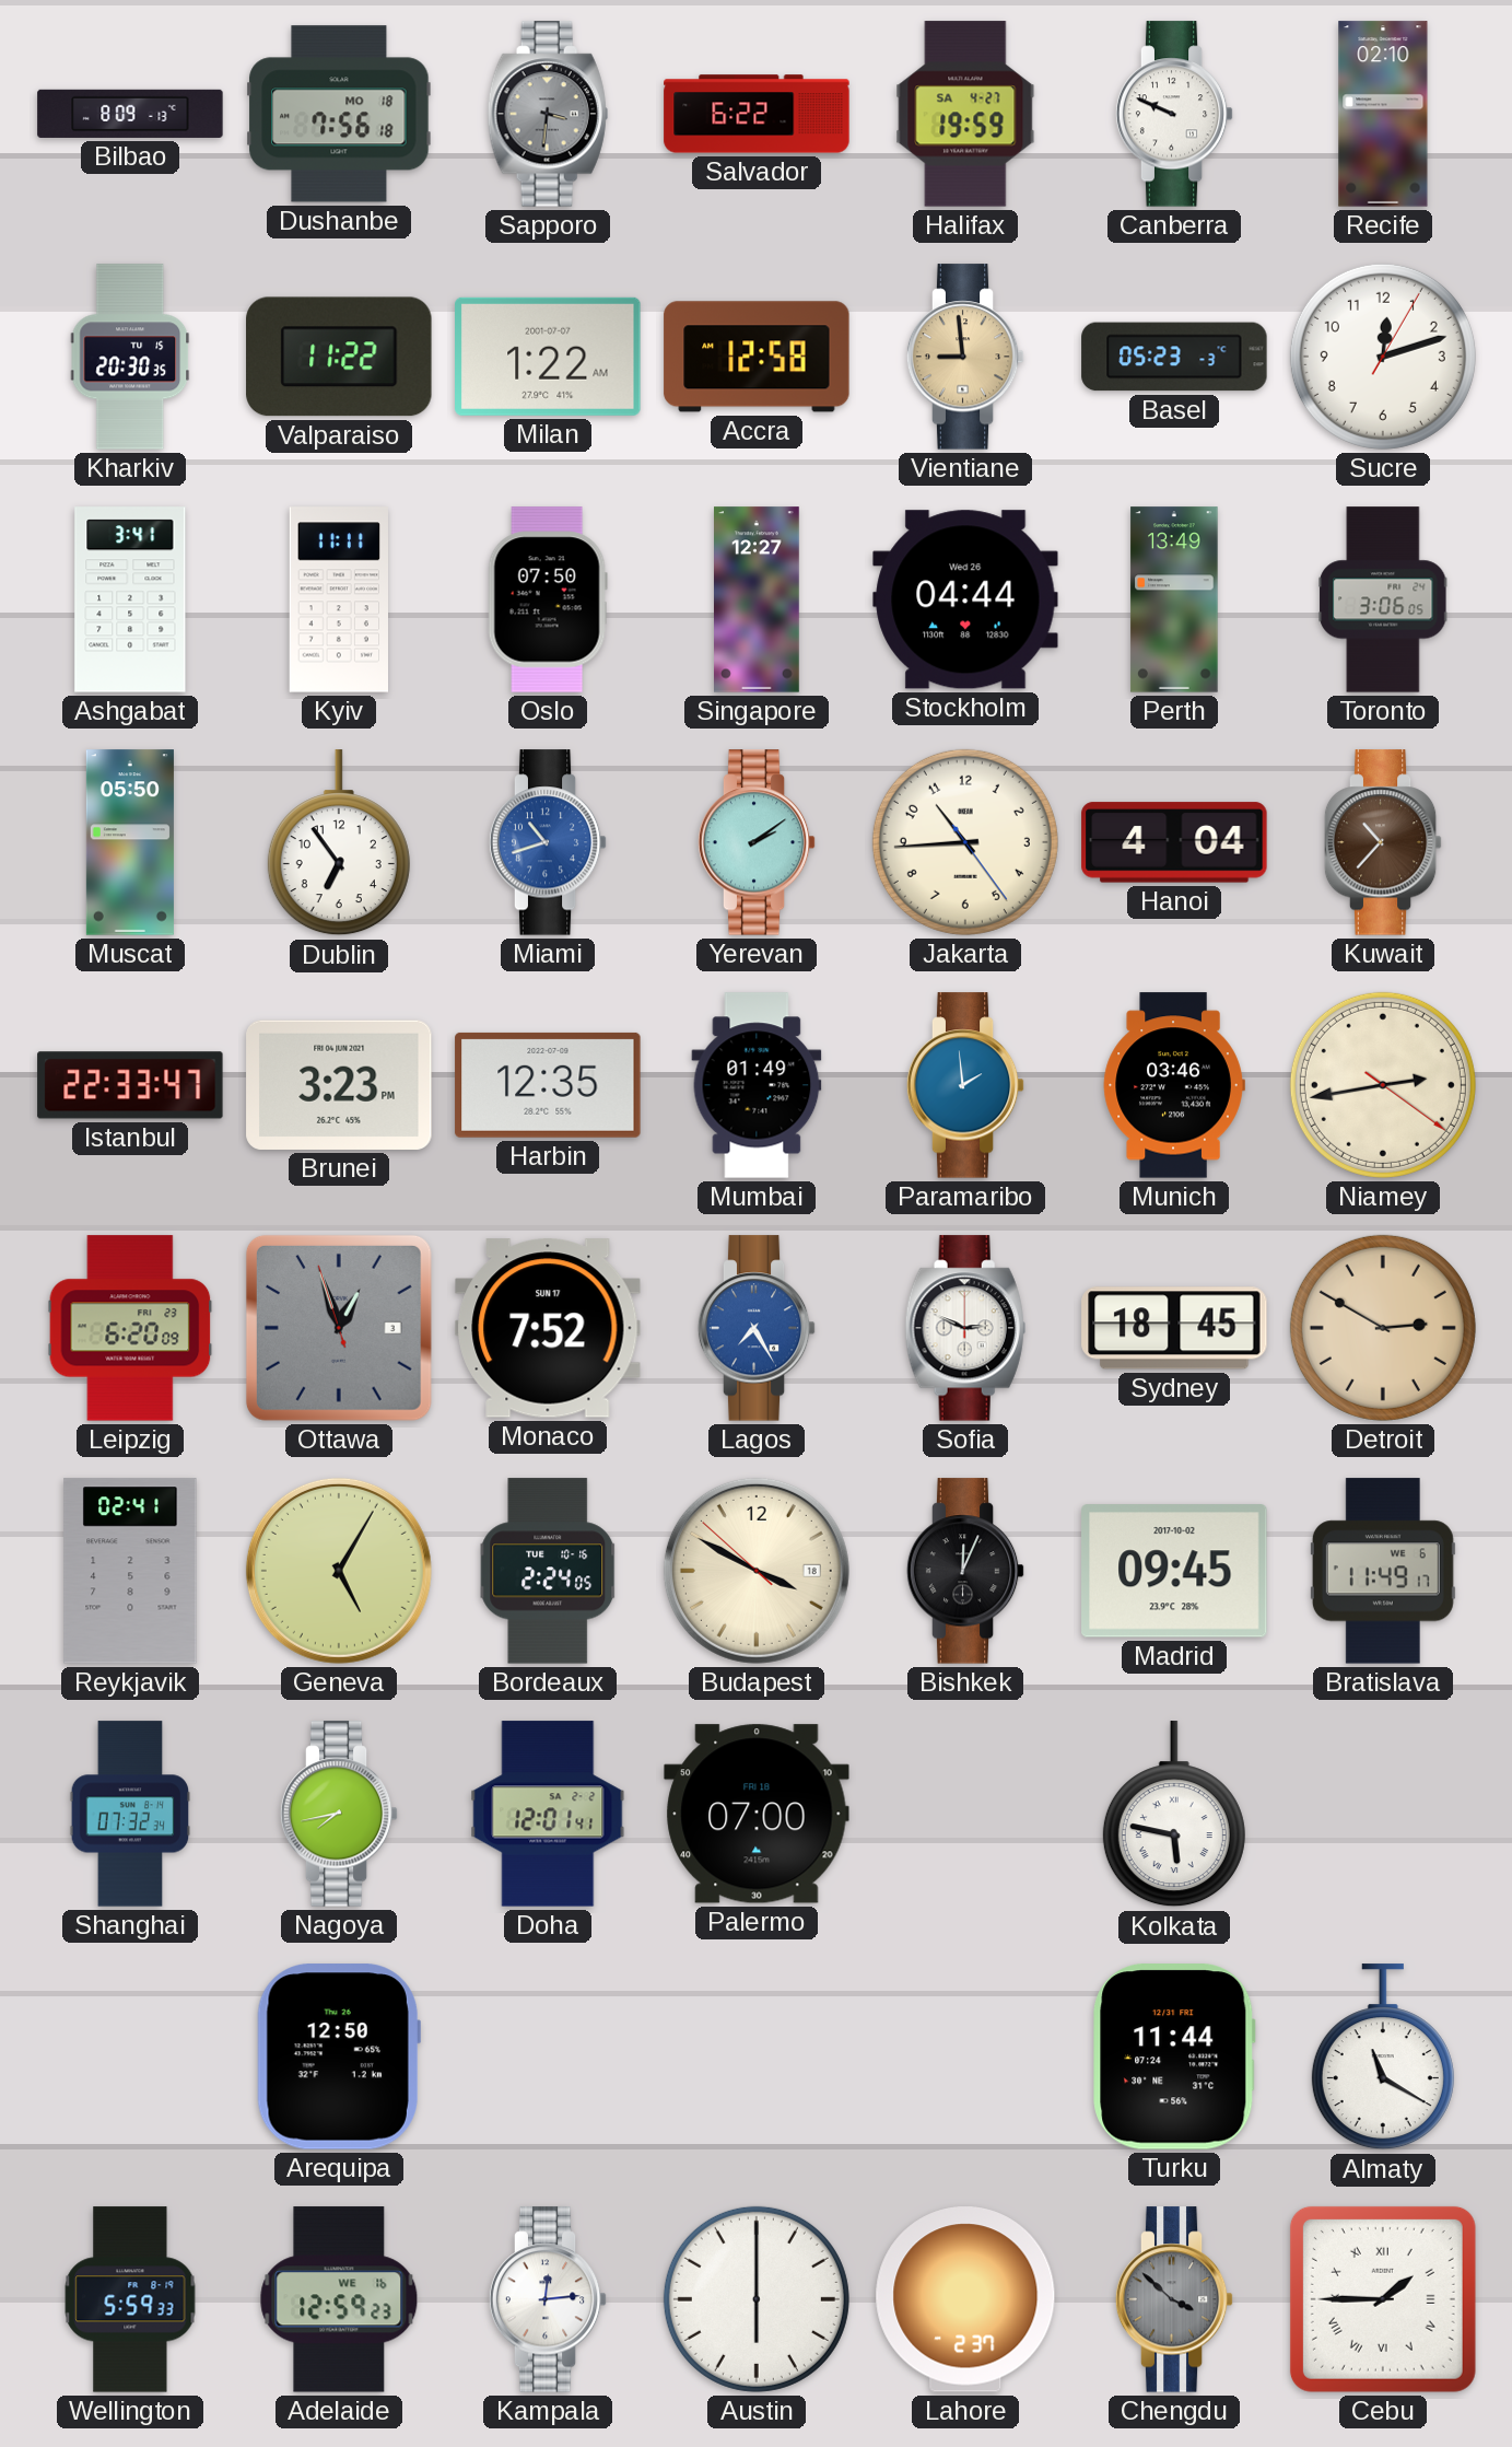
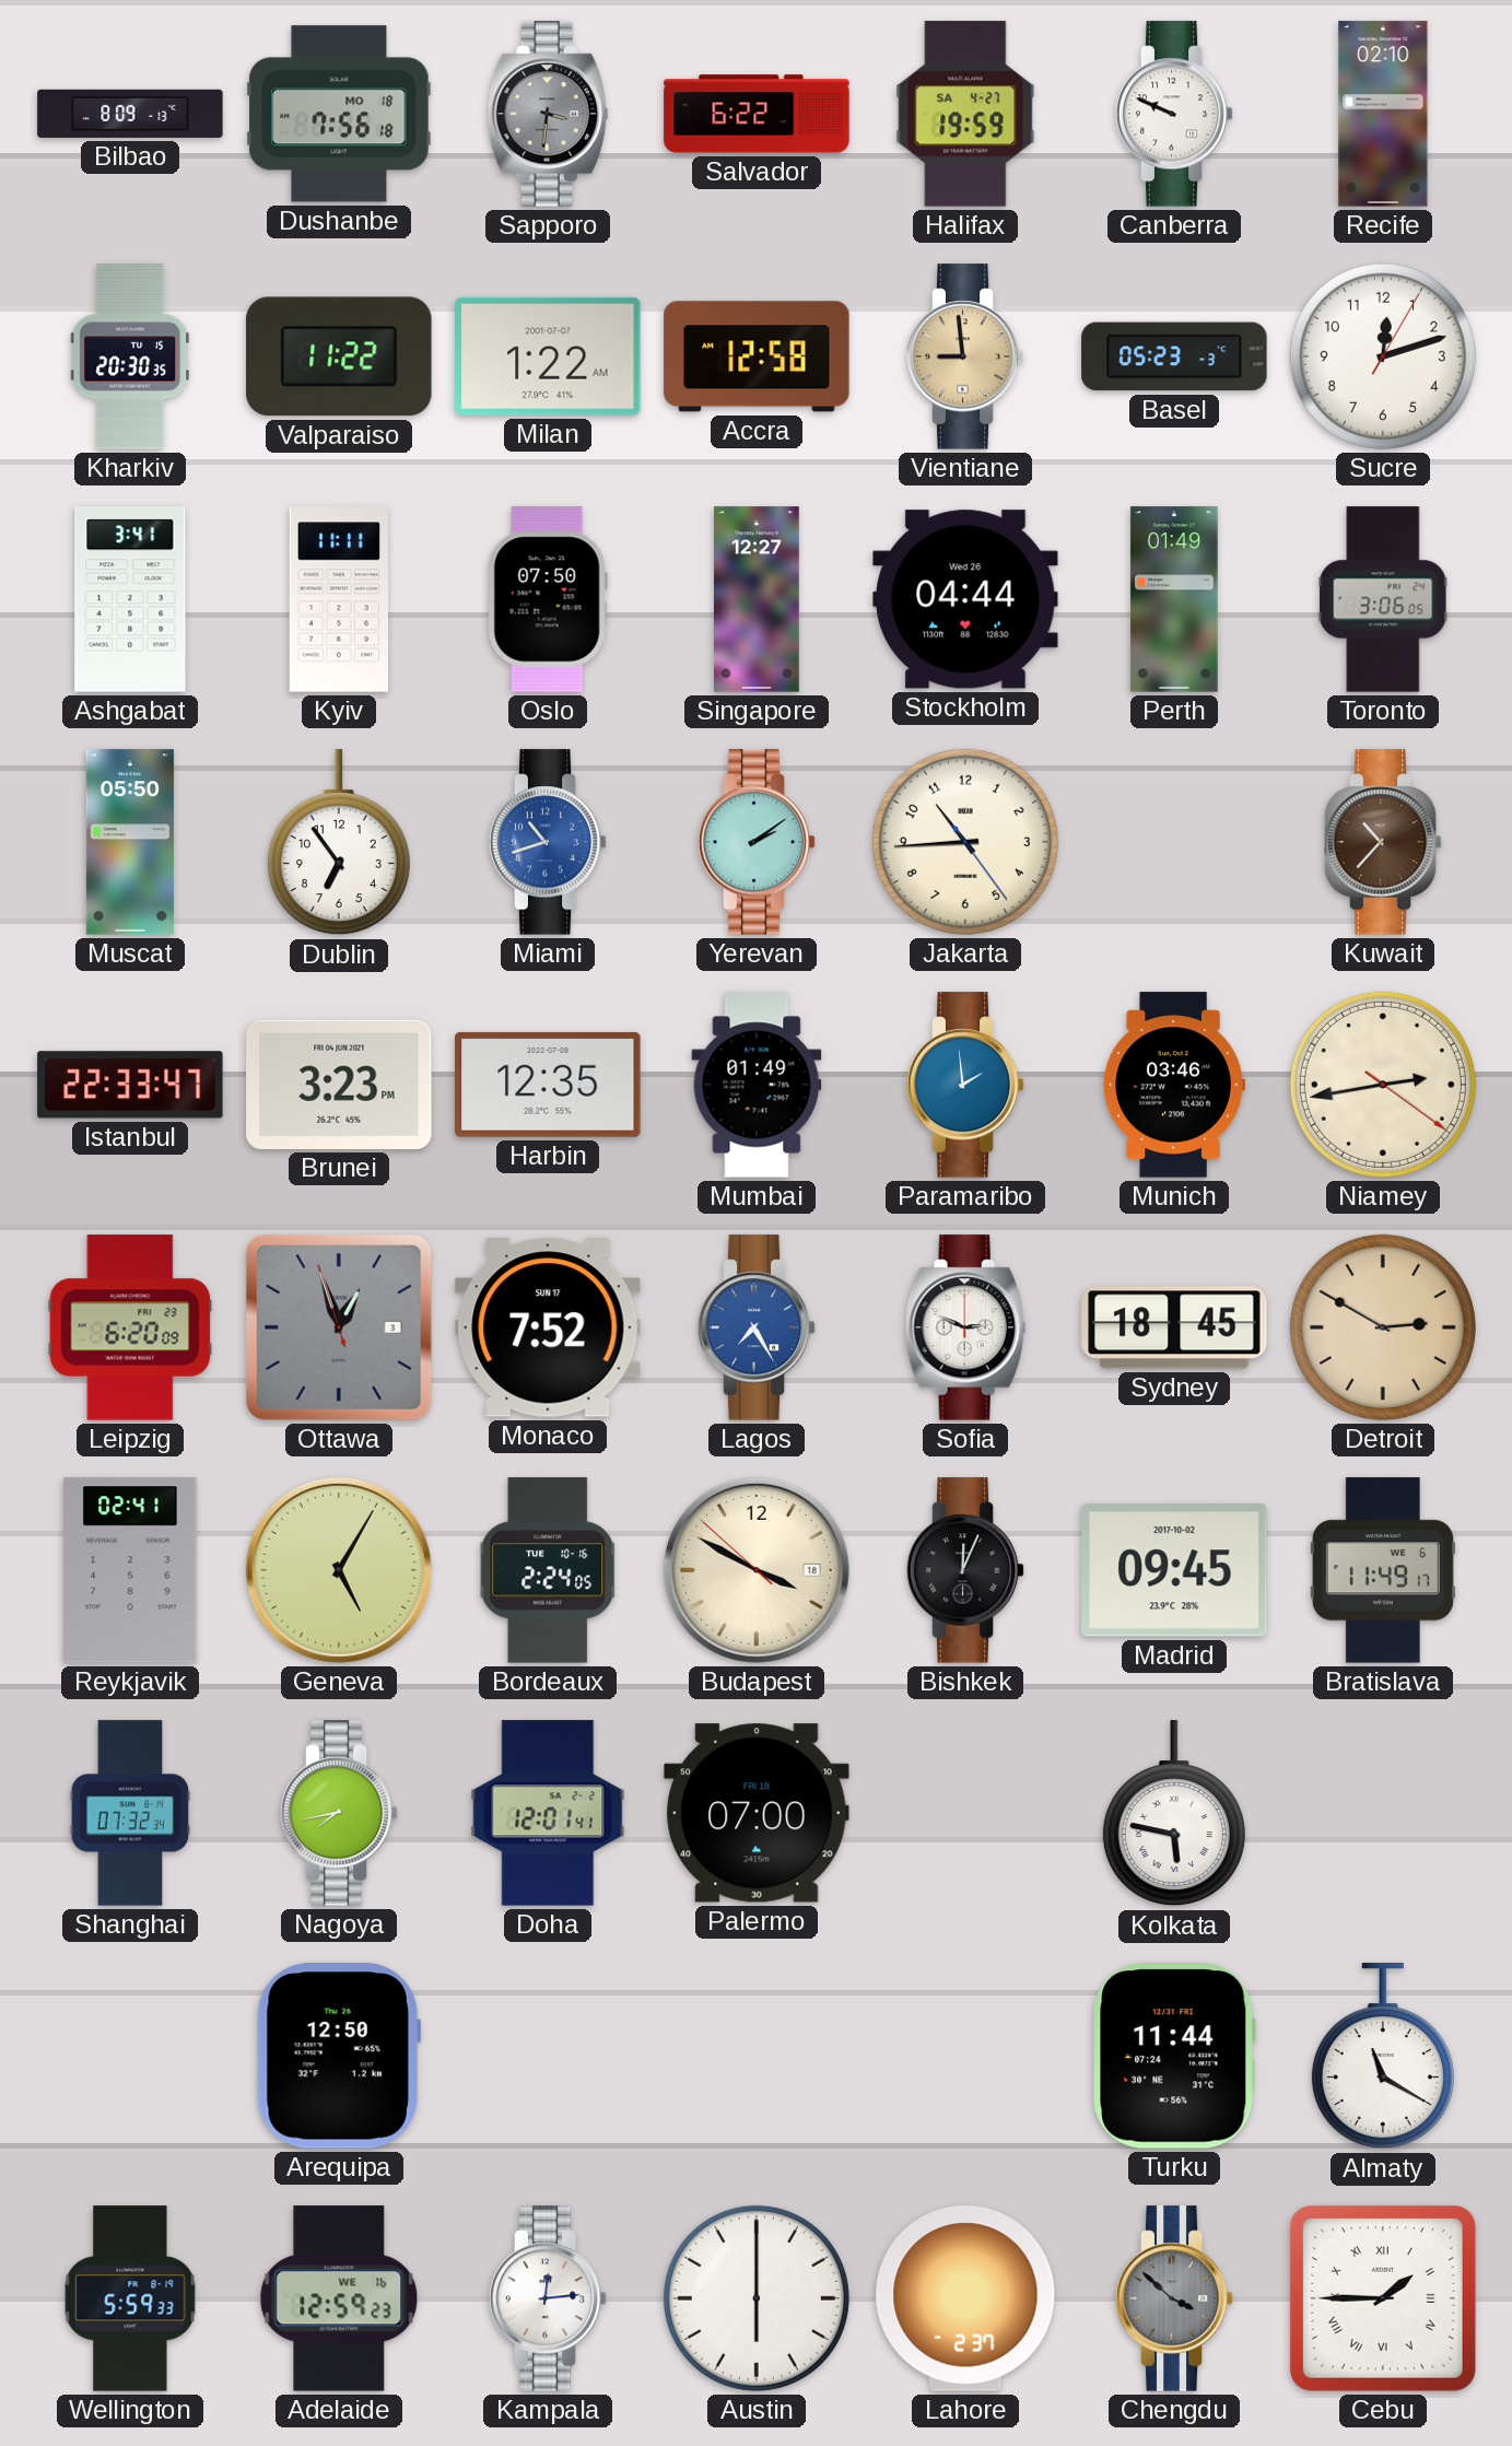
Perth: 13:49 -> 01:49 (1174, 599)
Hanoi: 4:04 -> none (1174, 842)
